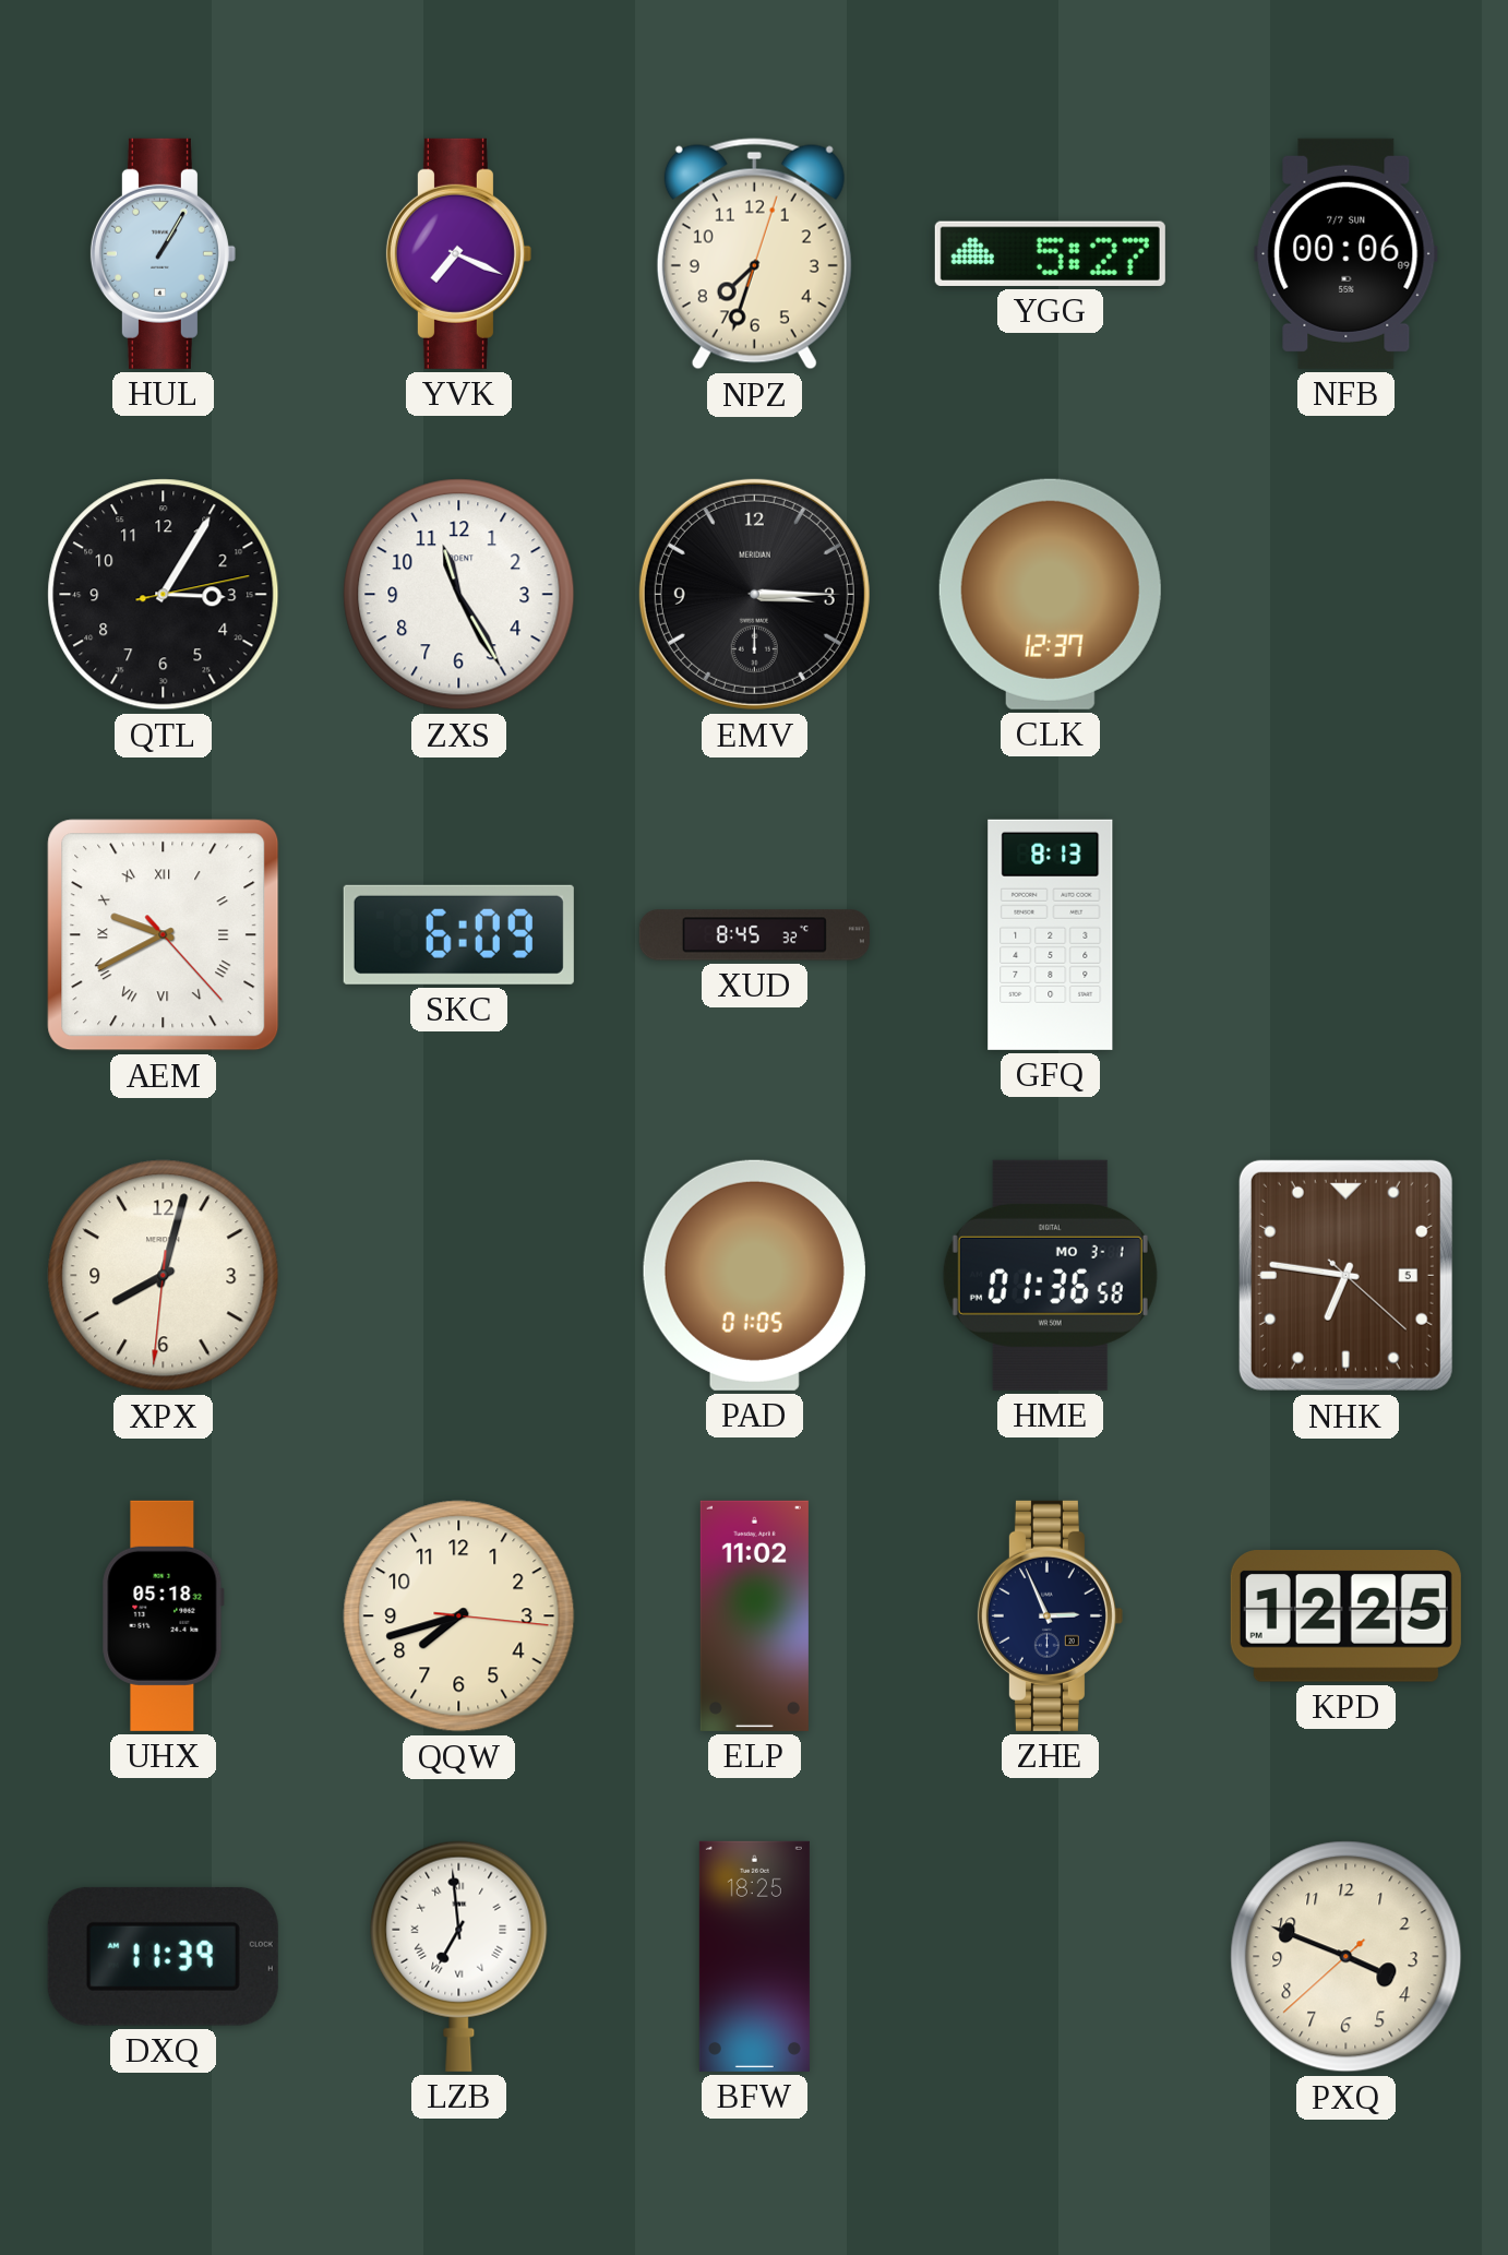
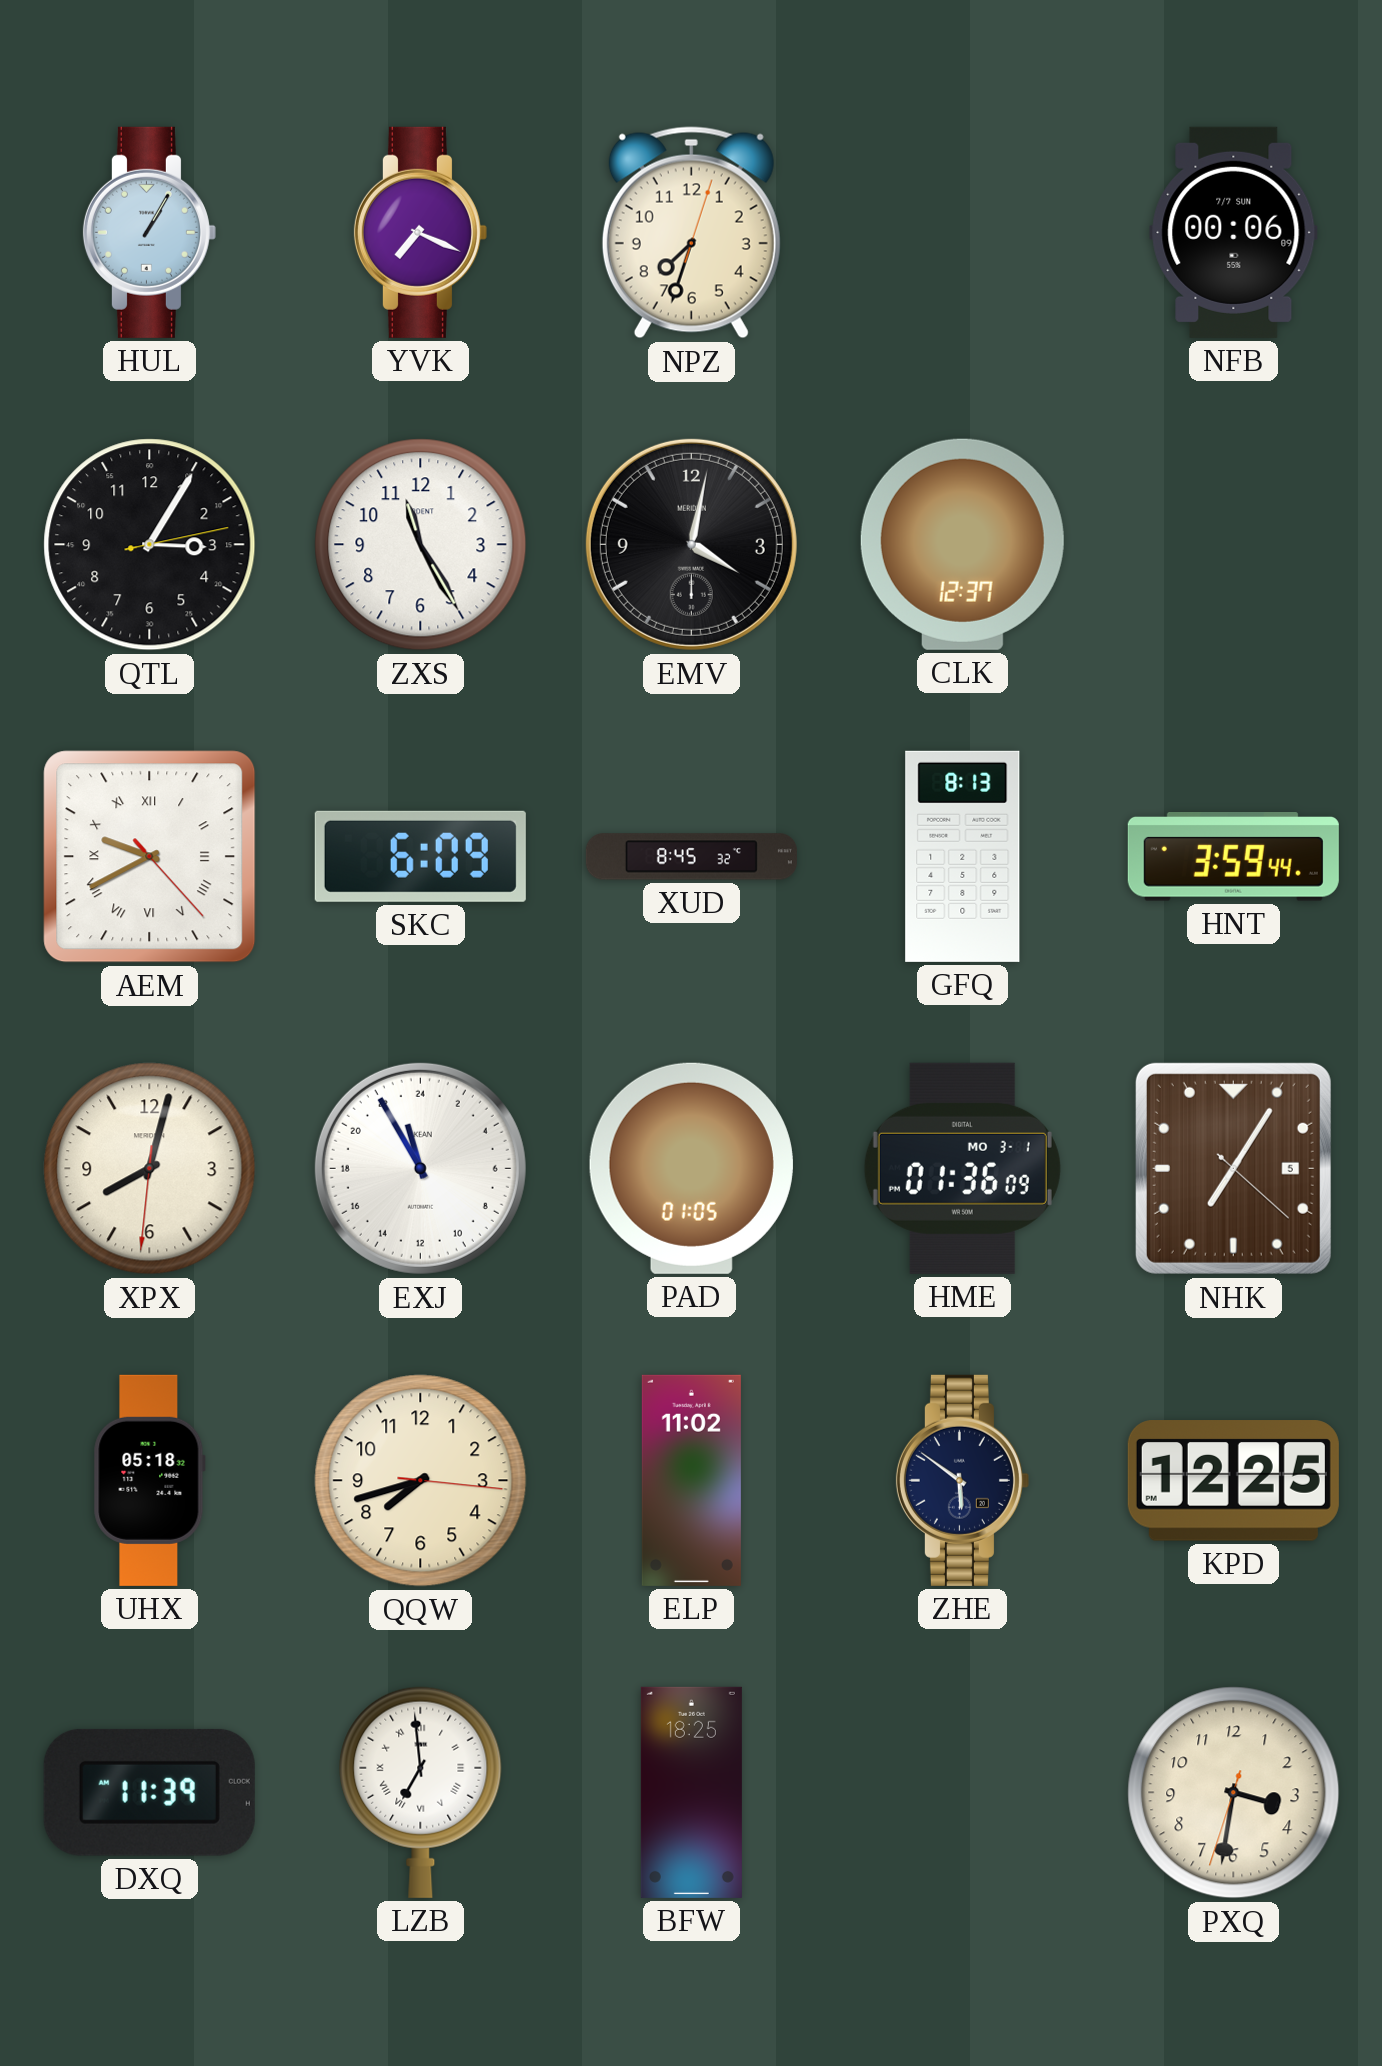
YGG: 5:27 -> none (1050, 253)
EMV: 3:15 -> 4:02 (691, 544)
HNT: none -> 3:59 (1233, 857)
EXJ: none -> 22:55 (420, 1168)
HME: 01:36:58 -> 01:36:09 (962, 1168)
NHK: 6:46 -> 7:05 (1233, 1168)
ZHE: 2:56 -> 5:51 (962, 1480)
PXQ: 3:48 -> 3:31 (1234, 1793)
